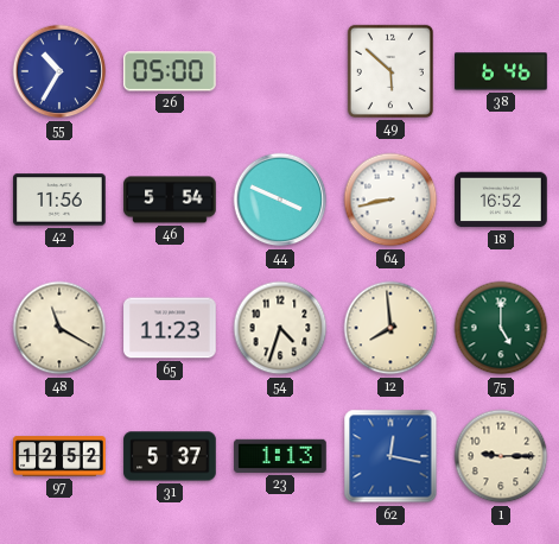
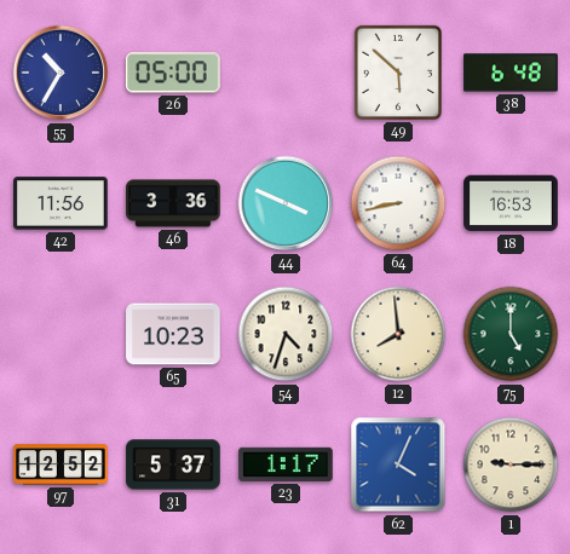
38: 6:46 -> 6:48 (511, 73)
46: 5:54 -> 3:36 (173, 203)
18: 16:52 -> 16:53 (511, 203)
48: 11:20 -> none (59, 328)
65: 11:23 -> 10:23 (173, 334)
23: 1:13 -> 1:17 (286, 464)
62: 12:17 -> 4:04 (398, 464)
